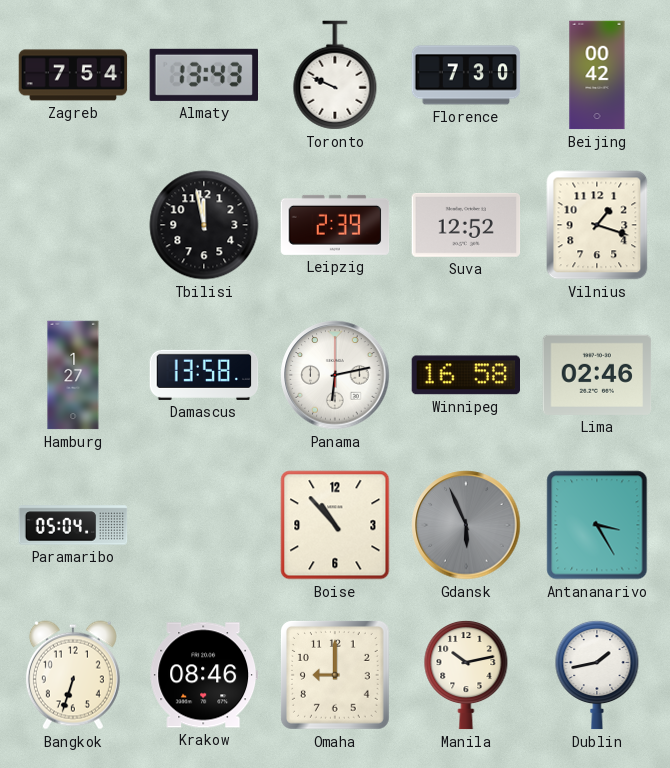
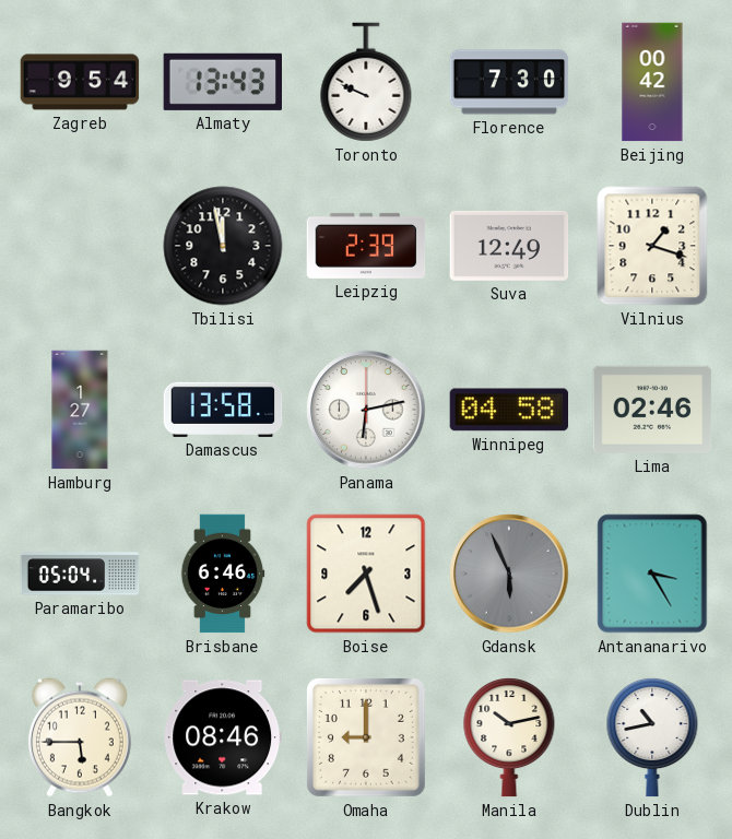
Zagreb: 7:54 -> 9:54 (80, 82)
Suva: 12:52 -> 12:49 (509, 246)
Winnipeg: 16:58 -> 04:58 (508, 410)
Brisbane: none -> 6:46 (223, 574)
Boise: 10:53 -> 7:27 (366, 574)
Bangkok: 6:33 -> 5:45 (80, 737)
Dublin: 1:43 -> 10:43 (652, 737)
